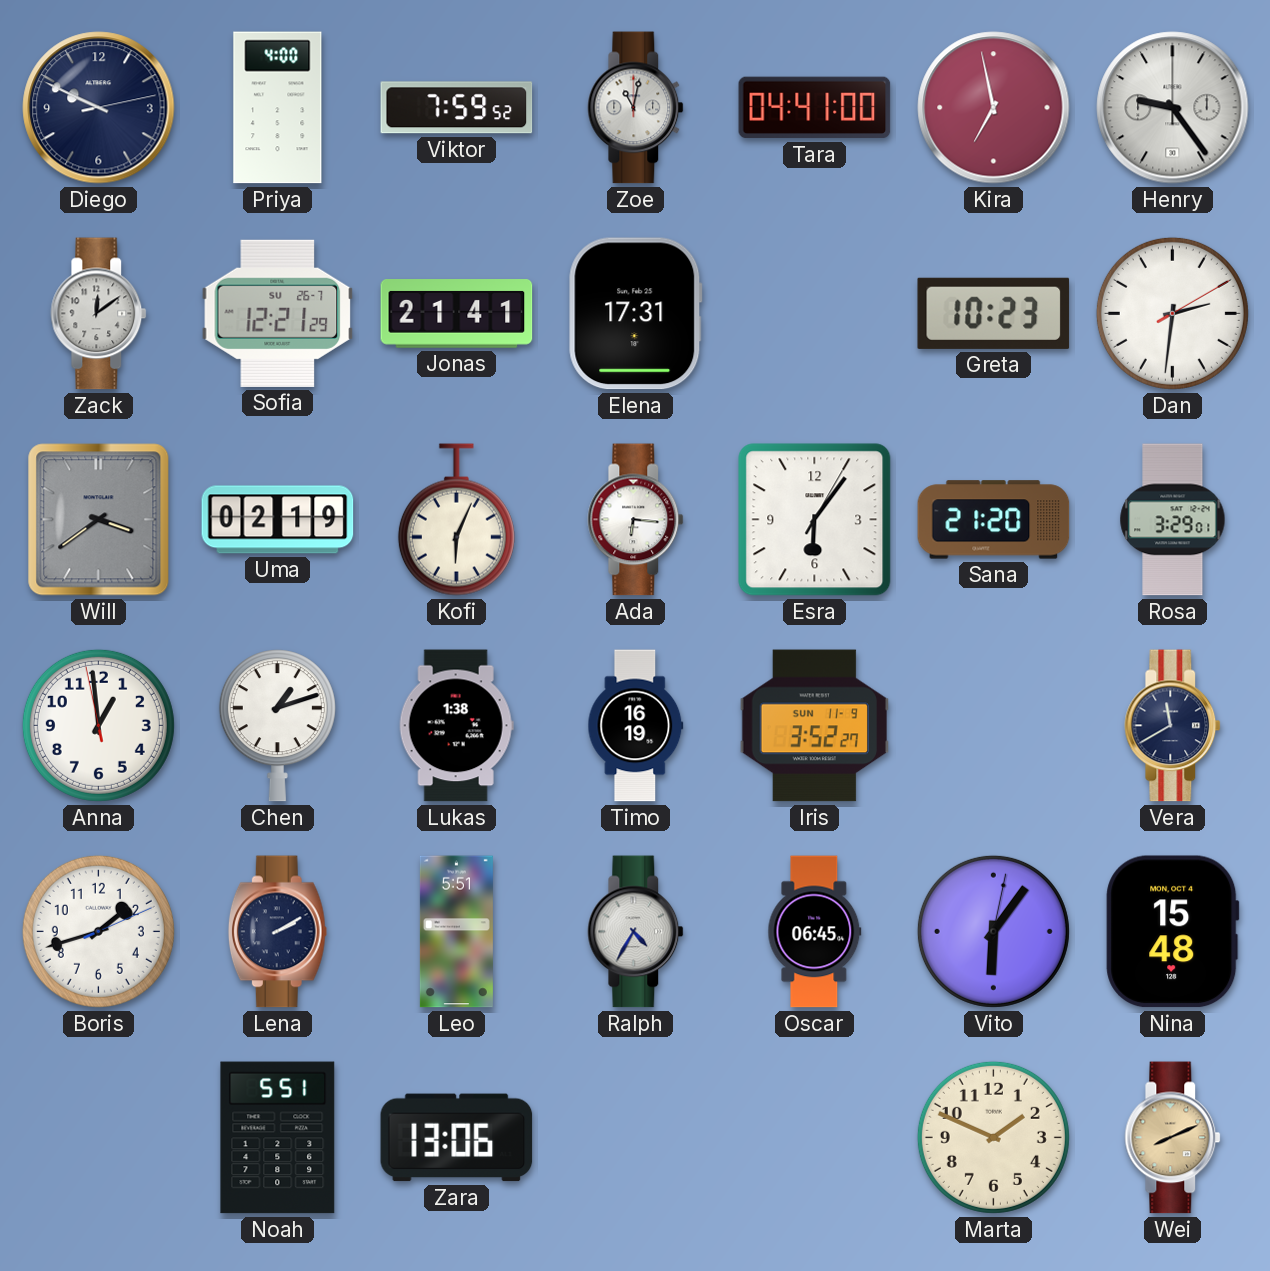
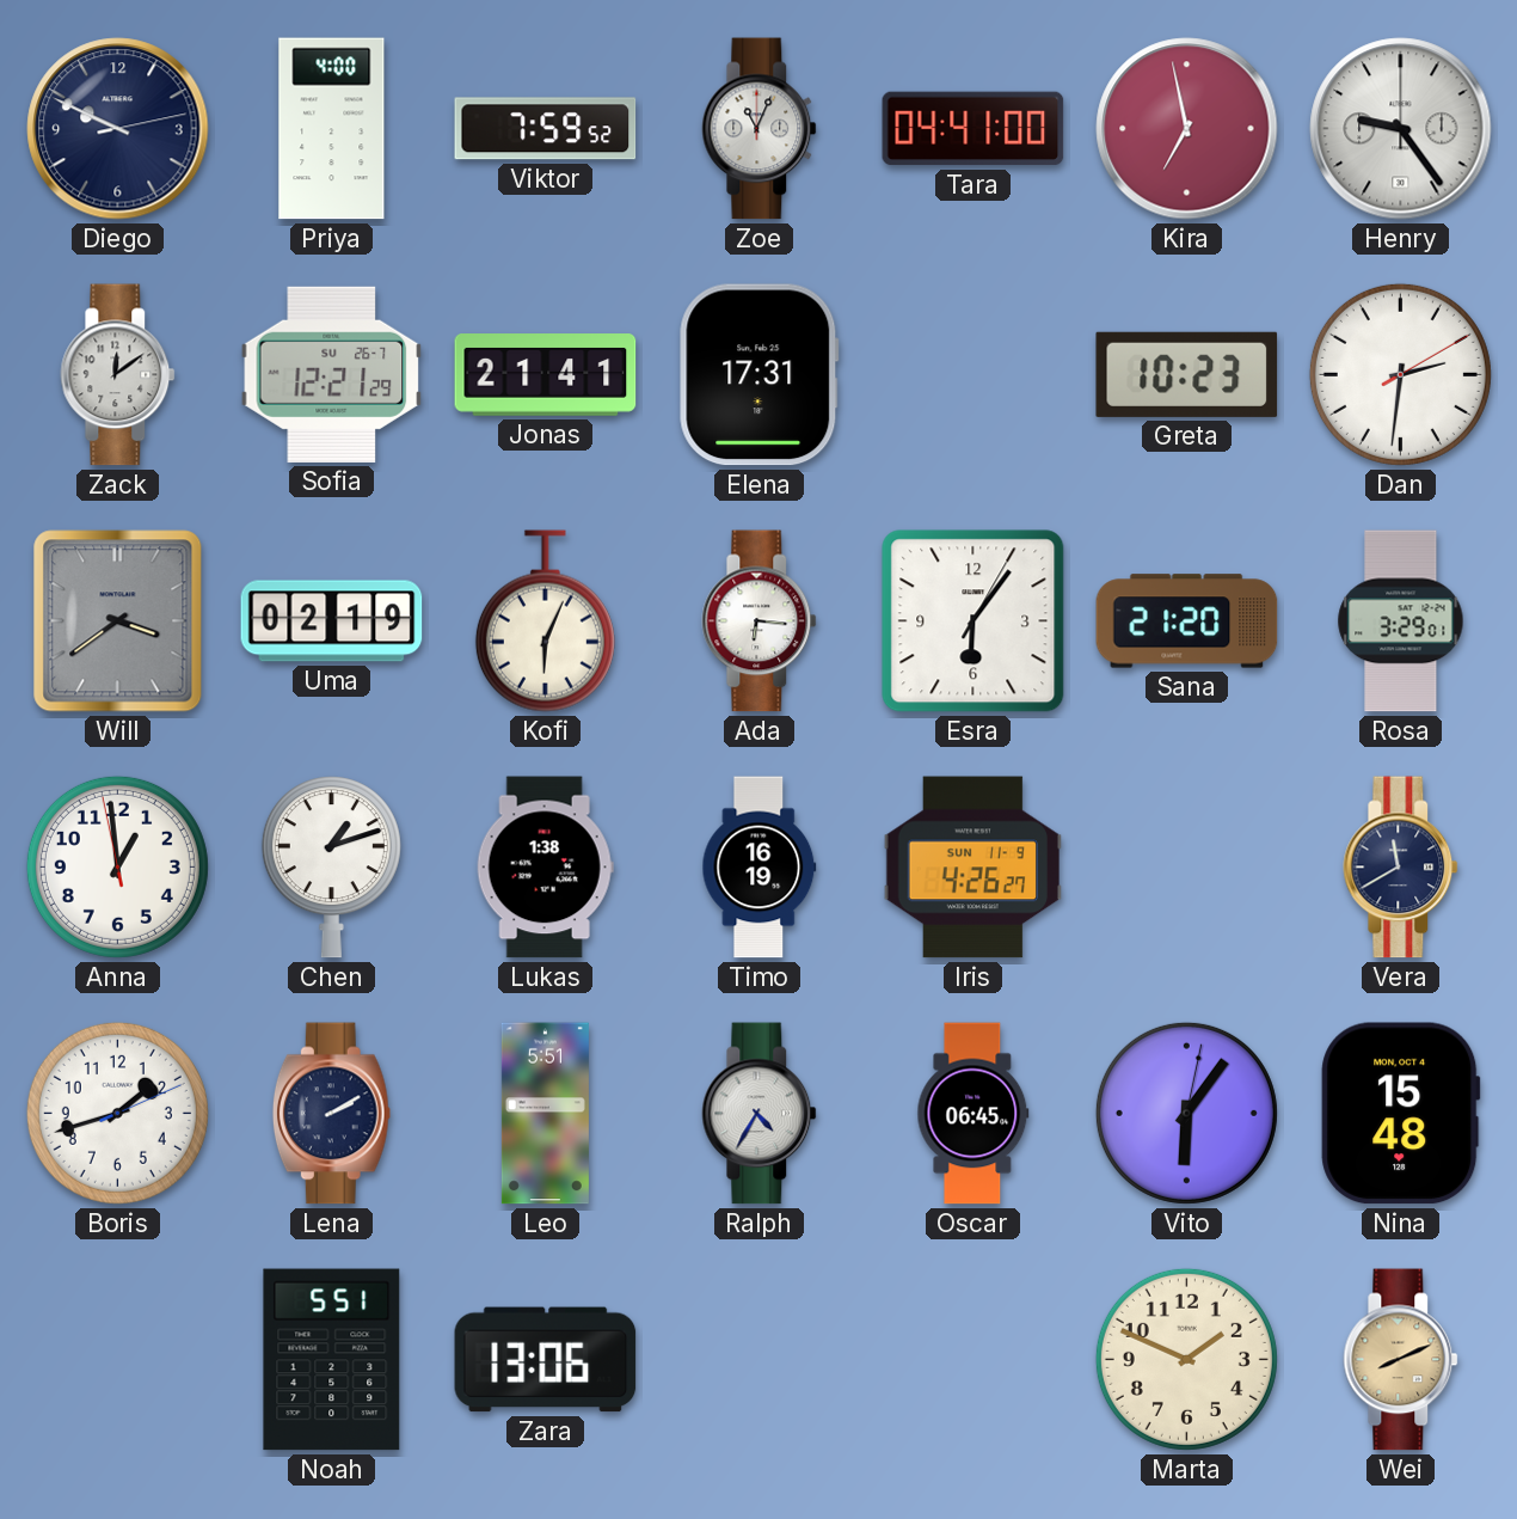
Zoe: 11:02 -> 11:04 (760, 129)
Iris: 3:52 -> 4:26 (972, 868)
